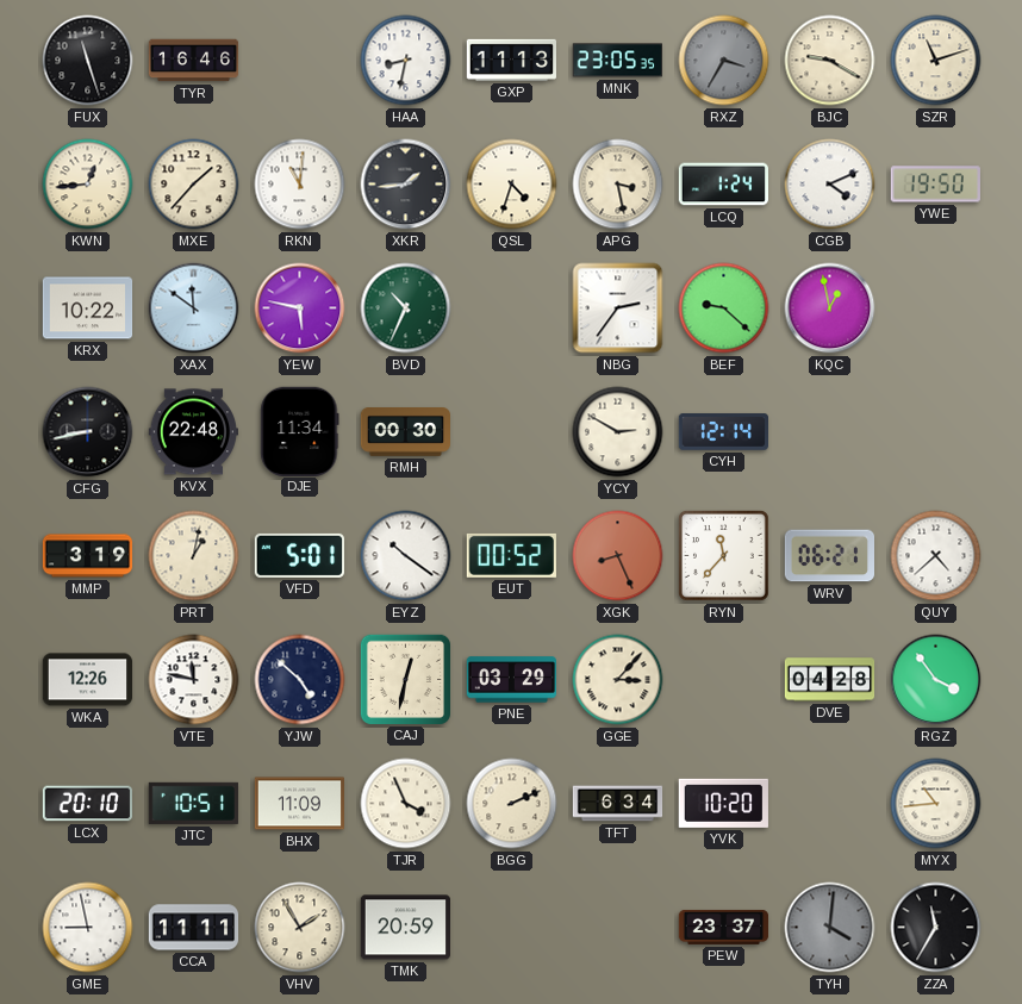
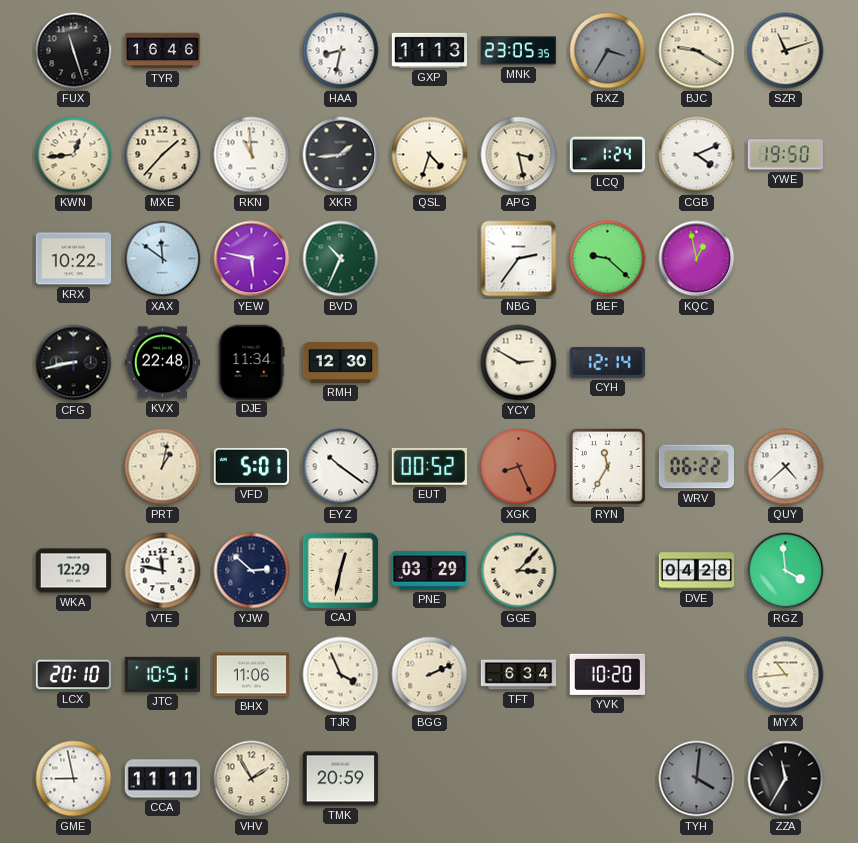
RKN: 11:01 -> 10:59 (252, 155)
RMH: 00:30 -> 12:30 (340, 363)
MMP: 3:19 -> none (88, 556)
RYN: 11:37 -> 11:35 (608, 467)
WRV: 06:21 -> 06:22 (696, 467)
WKA: 12:26 -> 12:29 (74, 571)
YJW: 4:52 -> 2:52 (252, 571)
RGZ: 3:54 -> 3:59 (786, 571)
BHX: 11:09 -> 11:06 (251, 675)
PEW: 23:37 -> none (724, 927)
